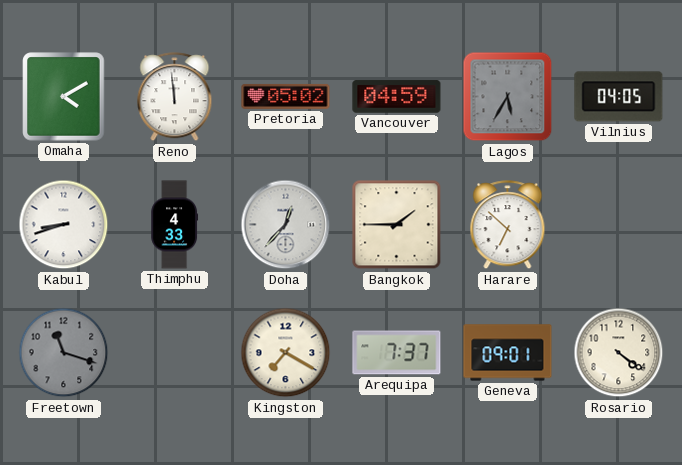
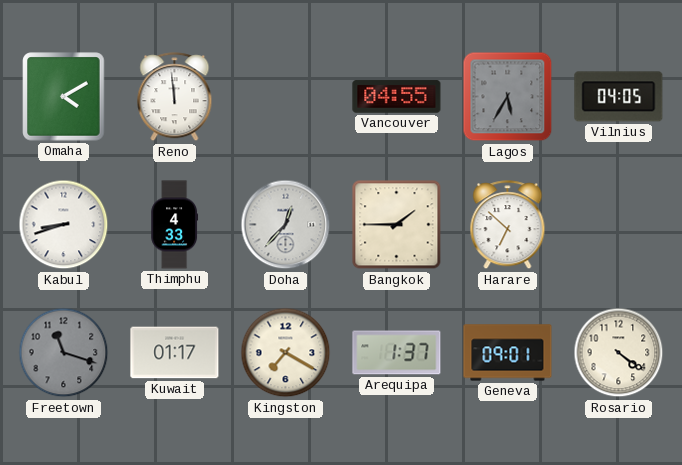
Pretoria: 05:02 -> none (286, 96)
Vancouver: 04:59 -> 04:55 (397, 97)
Kuwait: none -> 01:17 (175, 353)
Arequipa: 7:37 -> 1:37 (397, 353)
